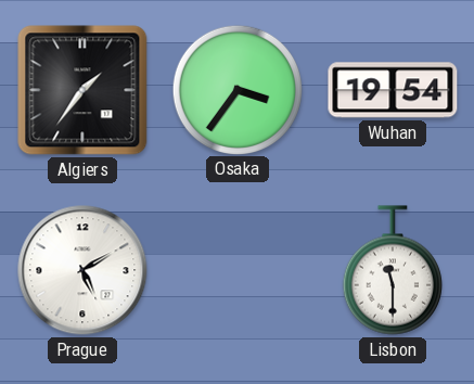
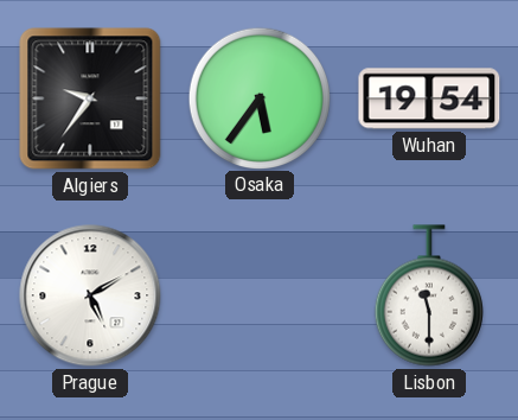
Algiers: 1:36 -> 9:36 (90, 98)
Osaka: 3:36 -> 5:36 (258, 97)
